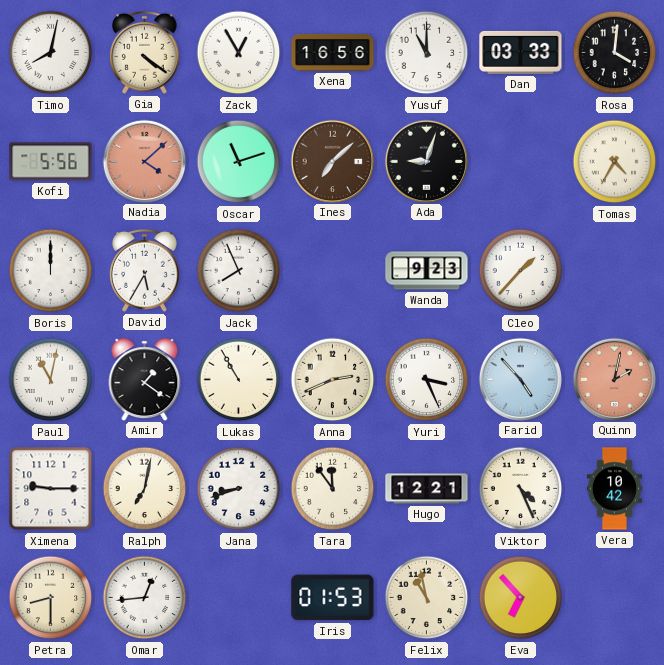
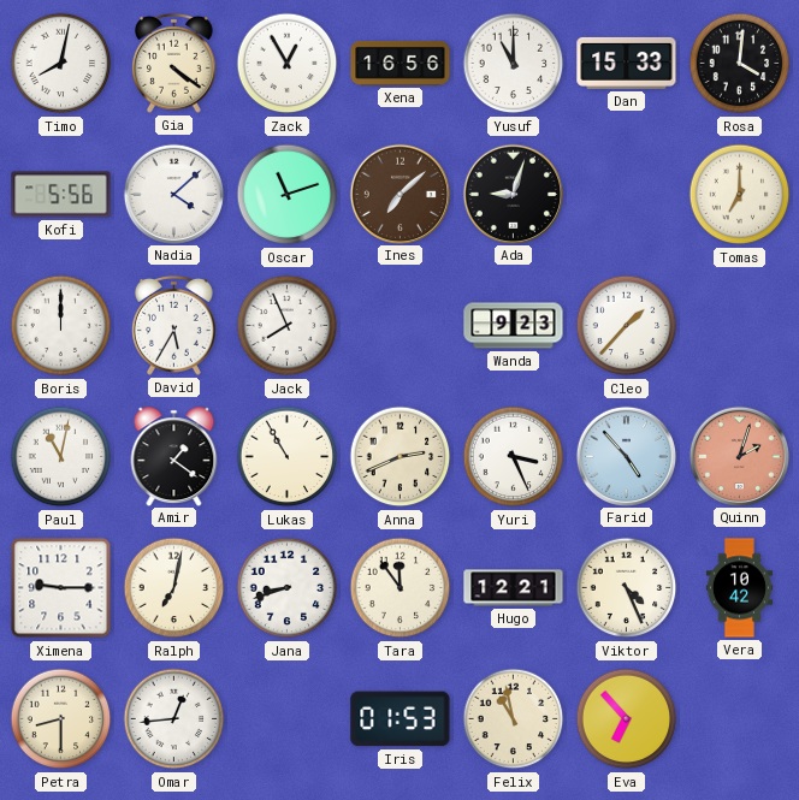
Dan: 03:33 -> 15:33 (627, 63)
Nadia dial: salmon -> white (173, 194)
Tomas: 4:35 -> 7:00 (740, 195)
Quinn: 2:02 -> 2:03 (739, 456)
